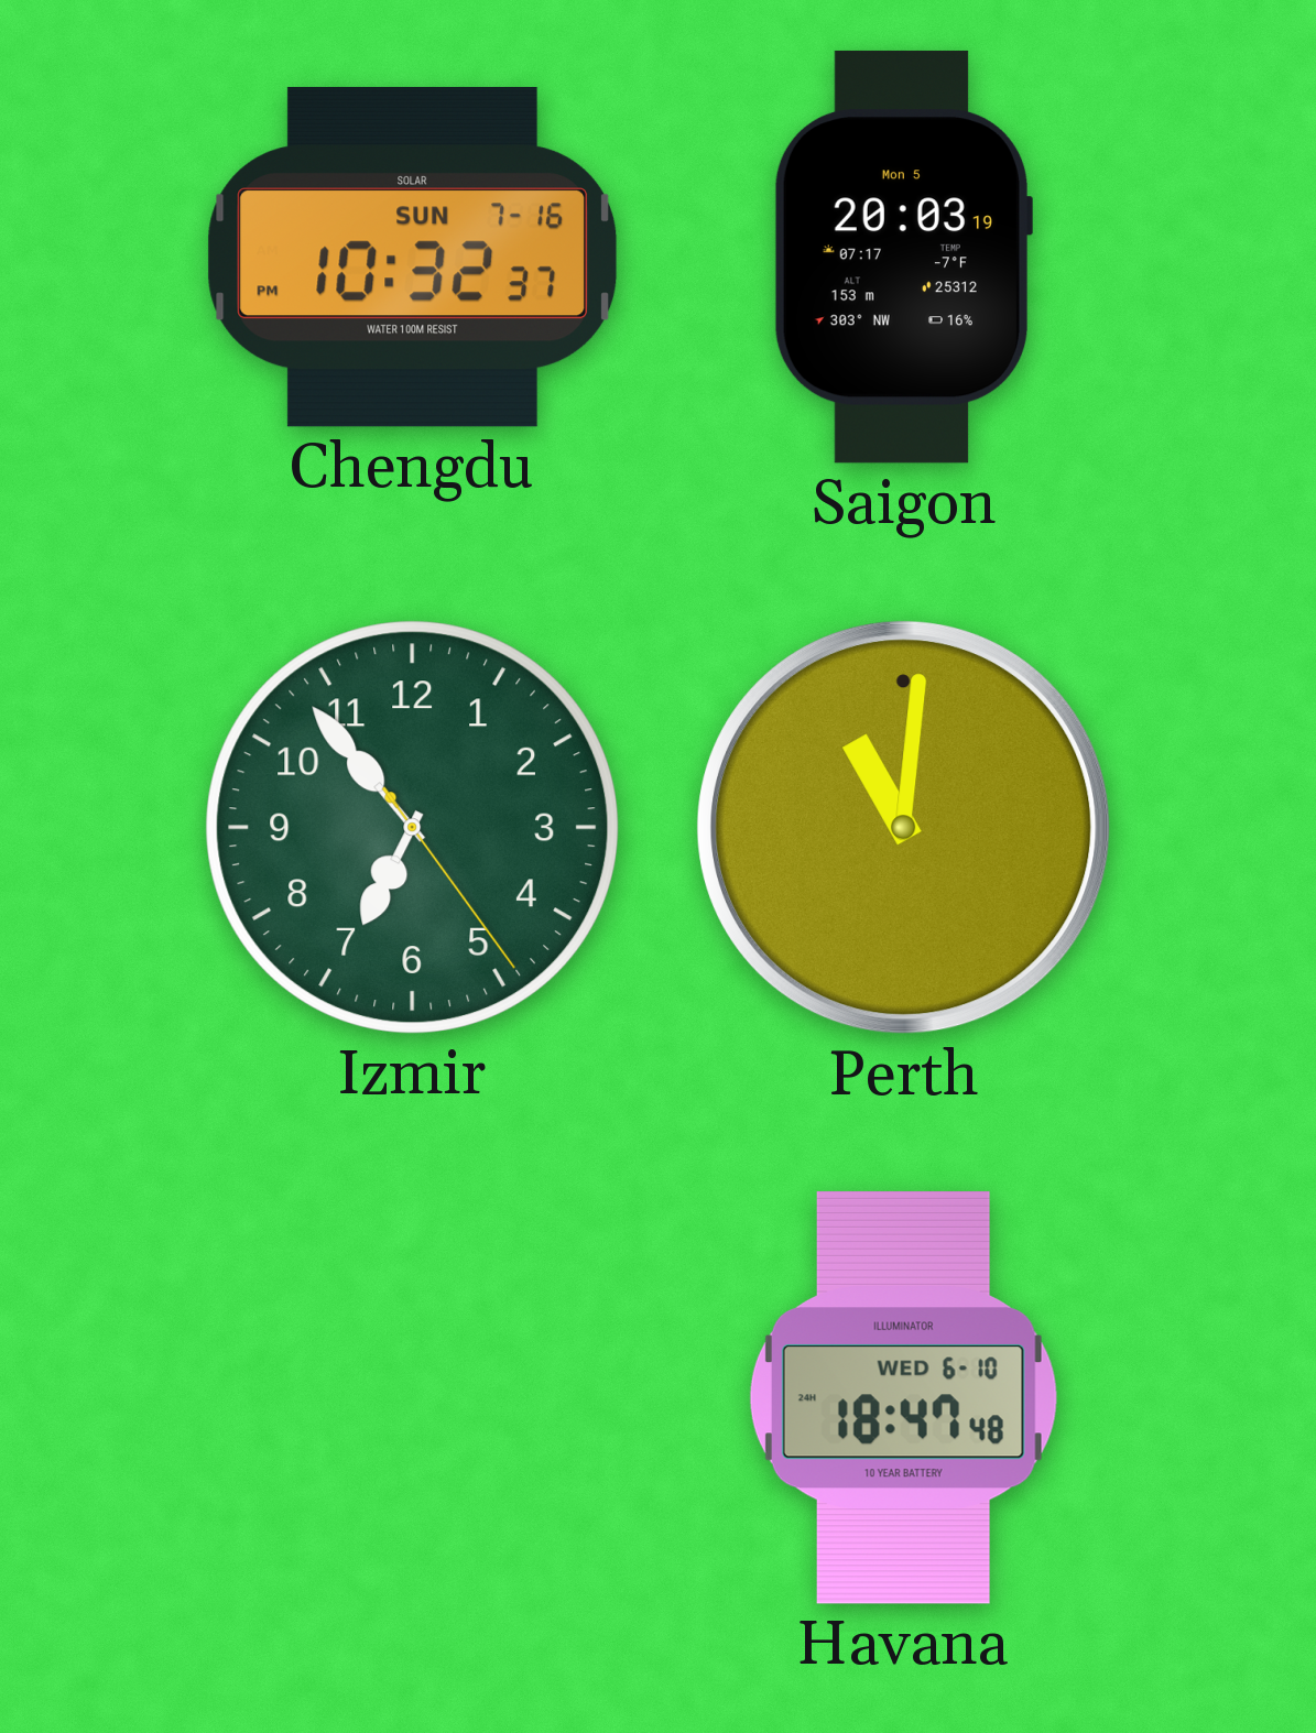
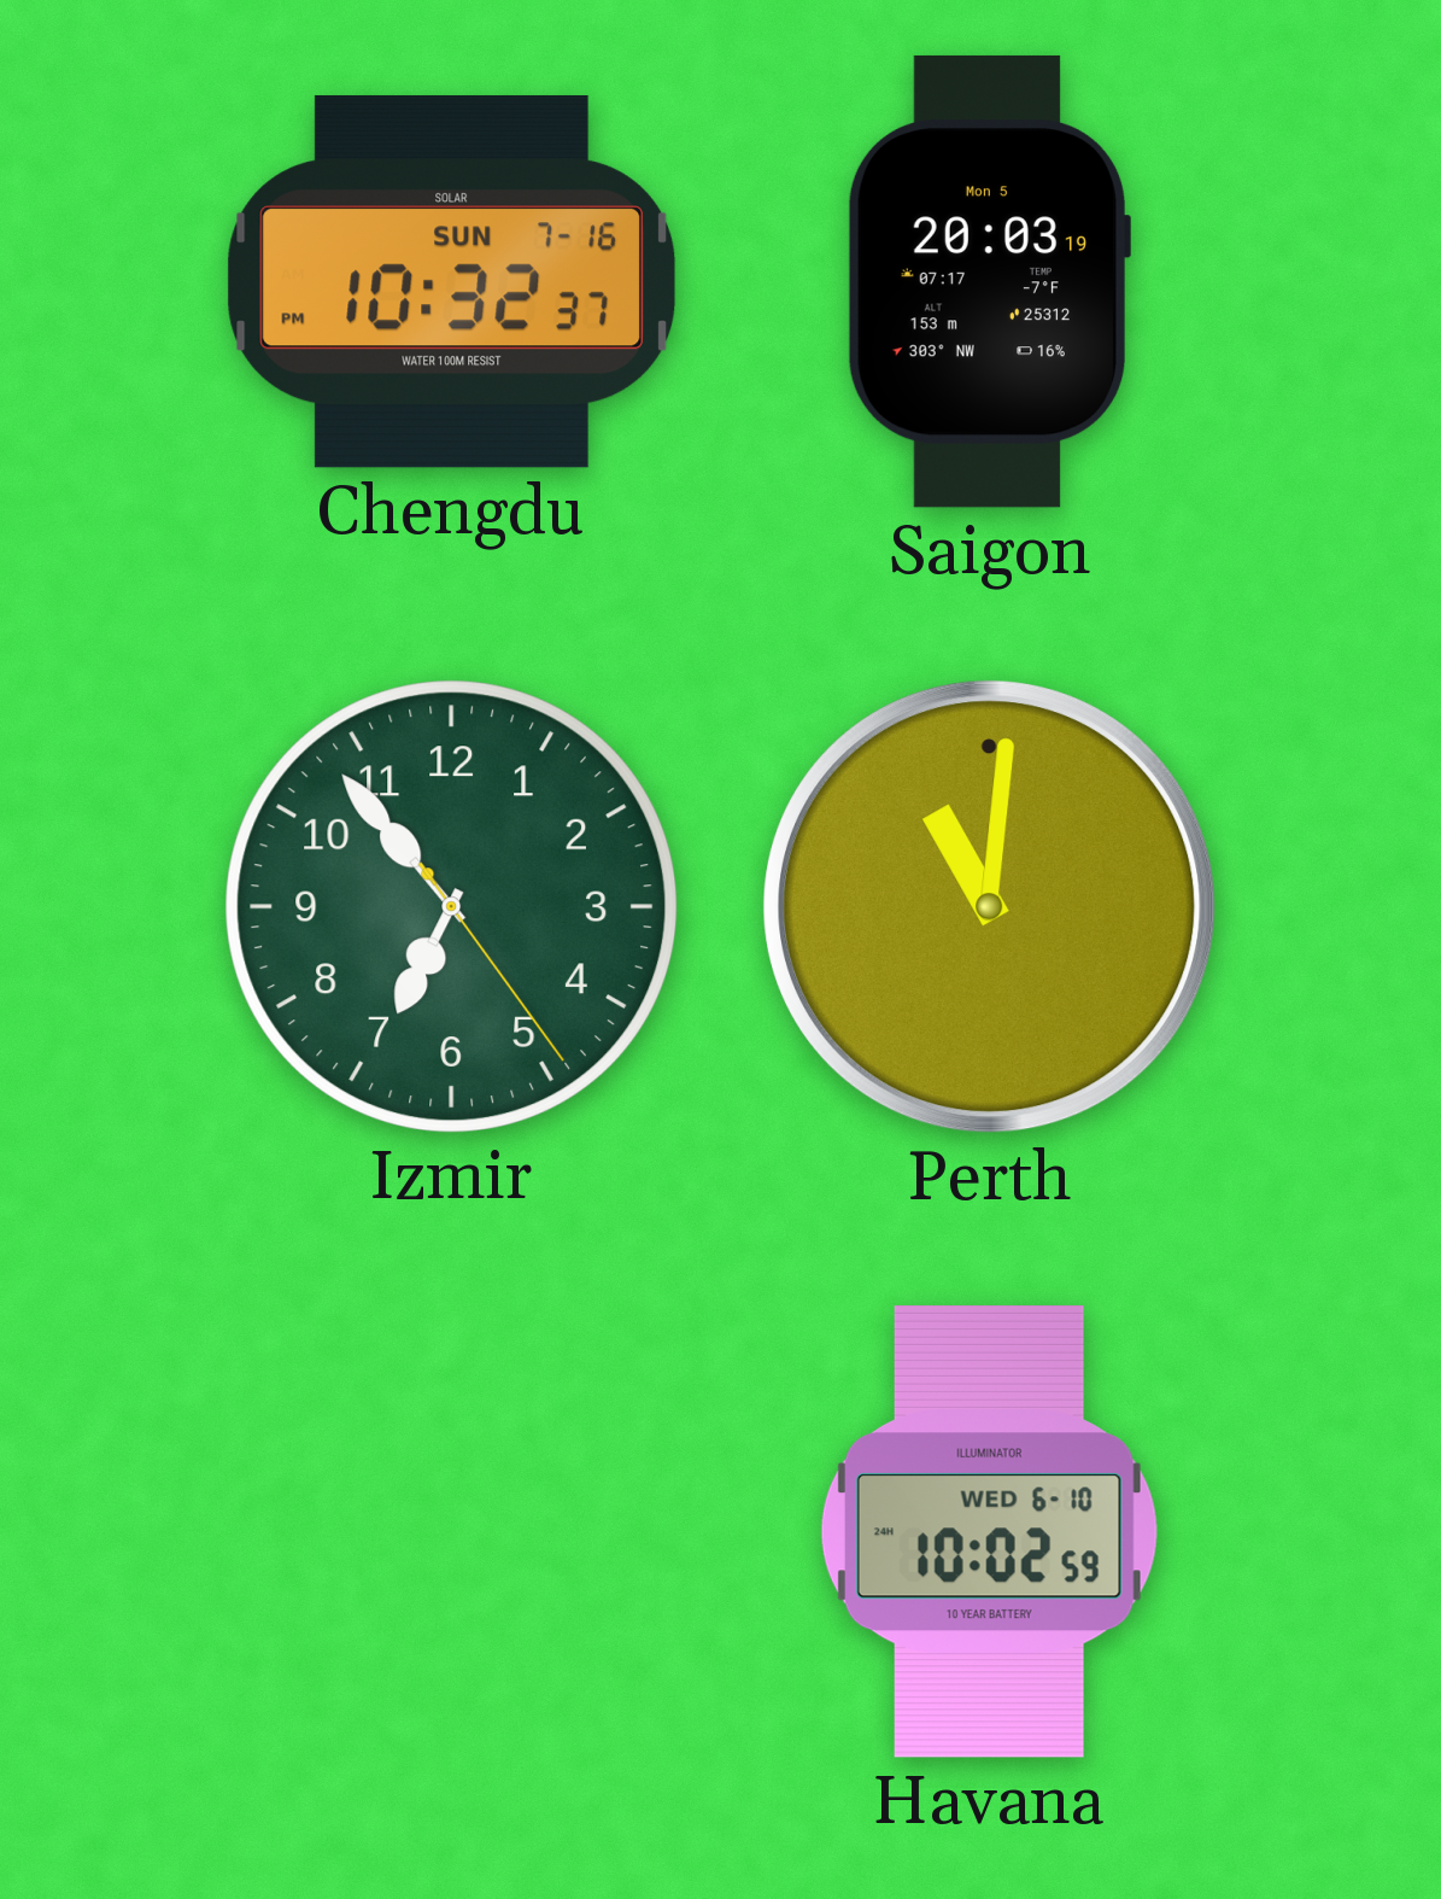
Havana: 18:47 -> 10:02 (989, 1531)
